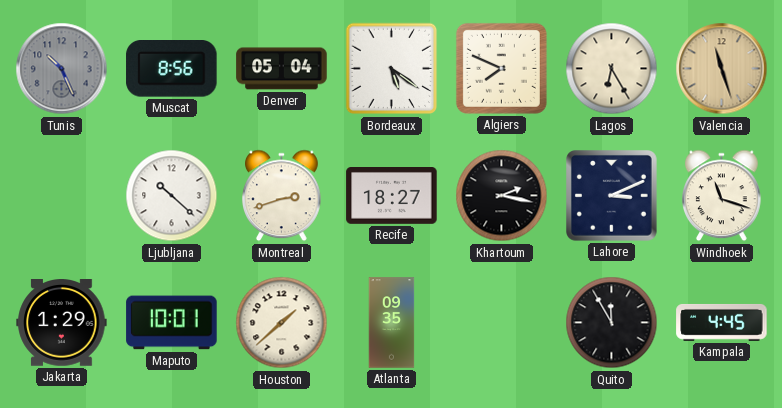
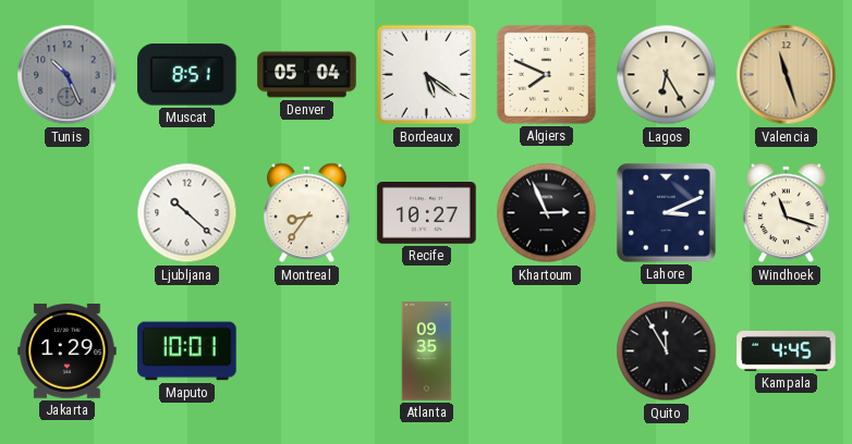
Muscat: 8:56 -> 8:51 (187, 75)
Montreal: 2:42 -> 8:36 (307, 213)
Recife: 18:27 -> 10:27 (427, 213)
Khartoum: 2:17 -> 2:56 (547, 213)
Houston: 1:38 -> none (282, 323)
